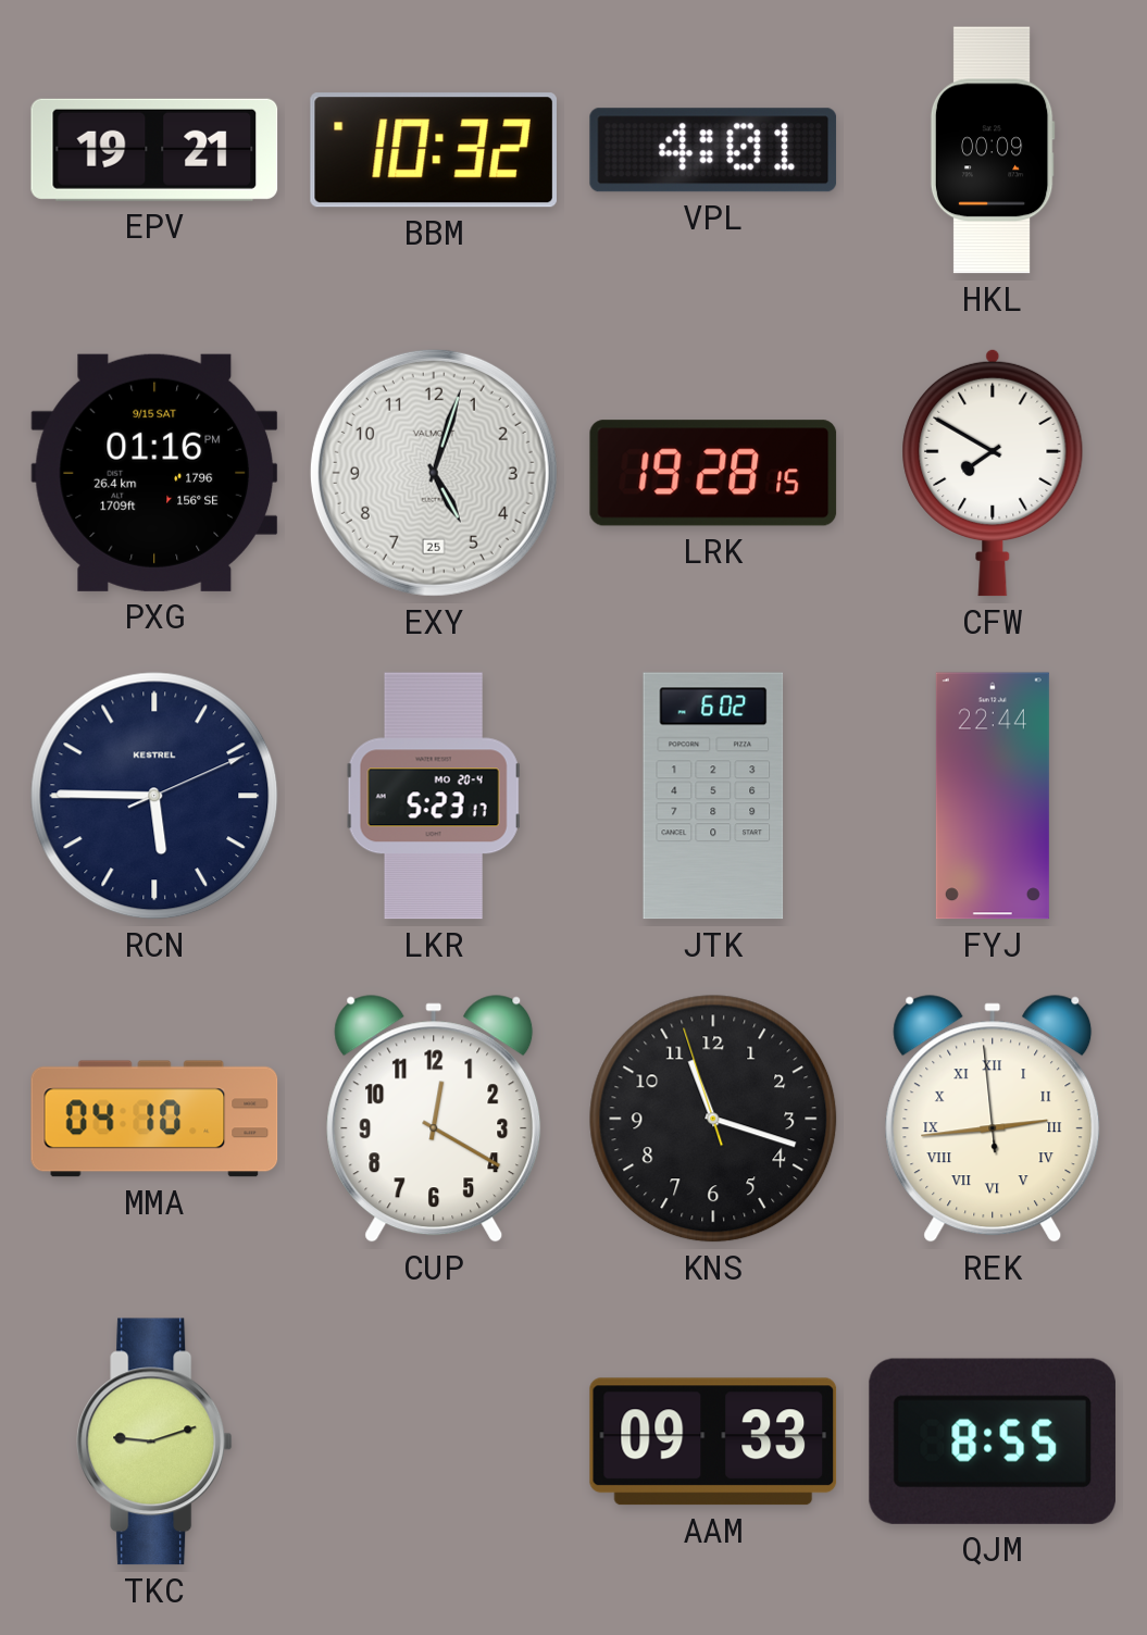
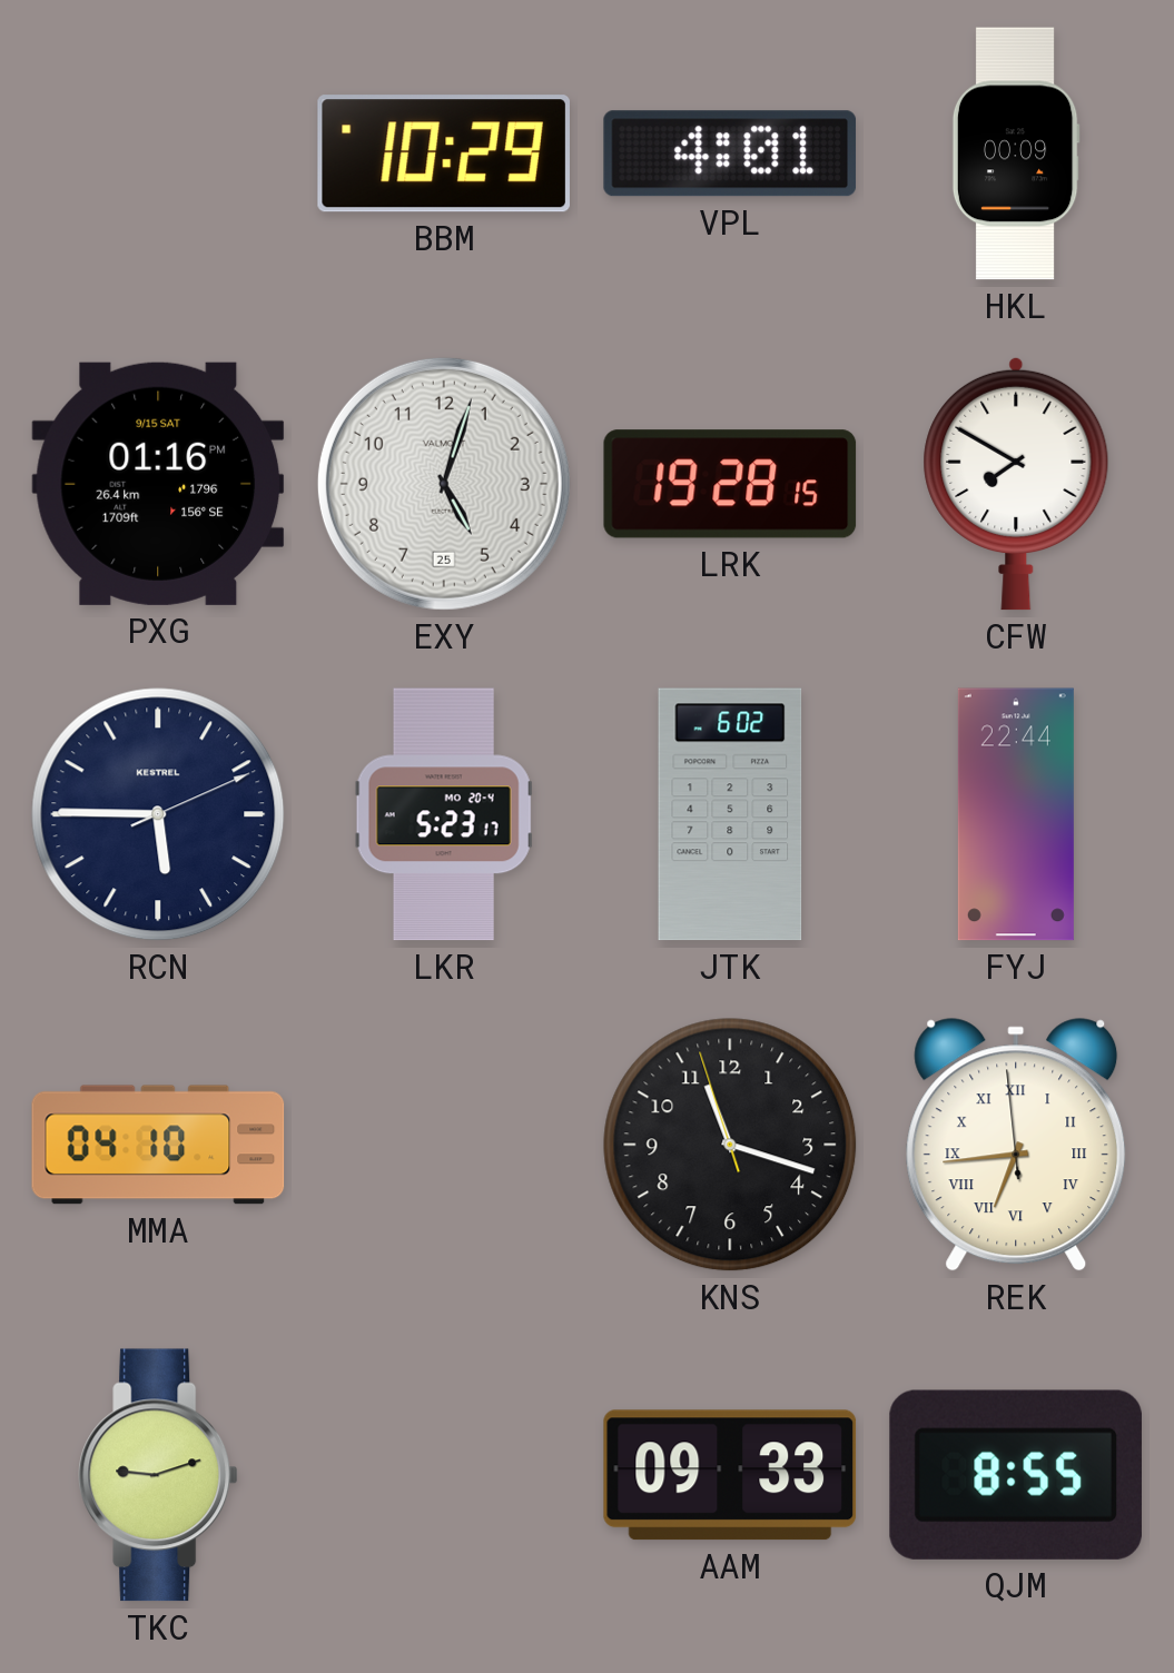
EPV: 19:21 -> none (154, 150)
BBM: 10:32 -> 10:29 (444, 154)
CUP: 12:20 -> none (434, 1119)
REK: 2:43 -> 6:43 (1016, 1145)
